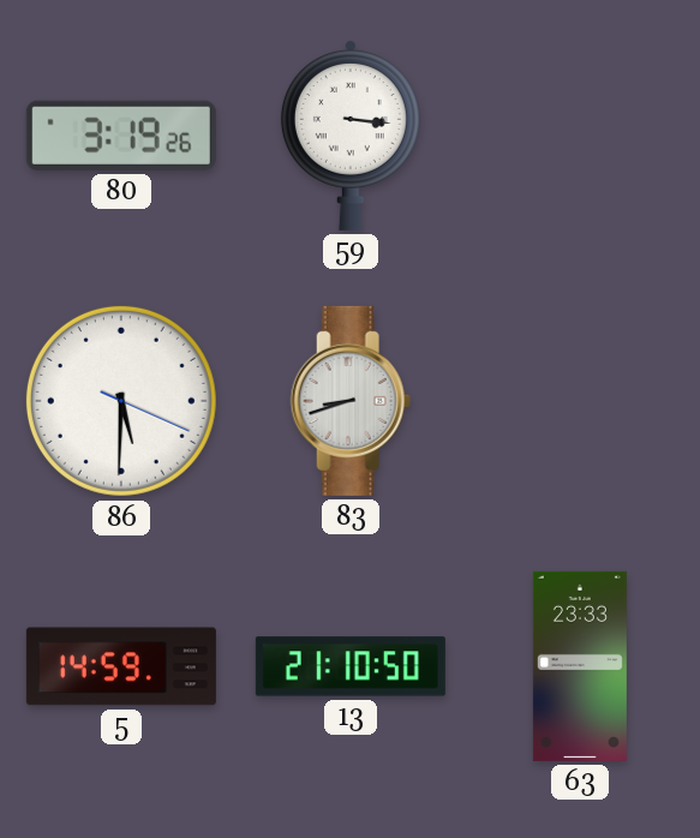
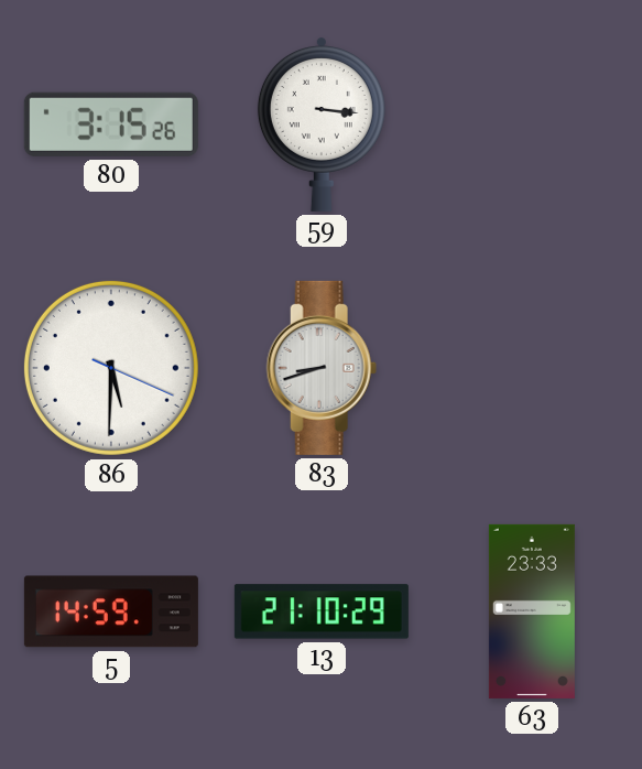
80: 3:19 -> 3:15 (111, 124)
13: 21:10:50 -> 21:10:29 (322, 611)
